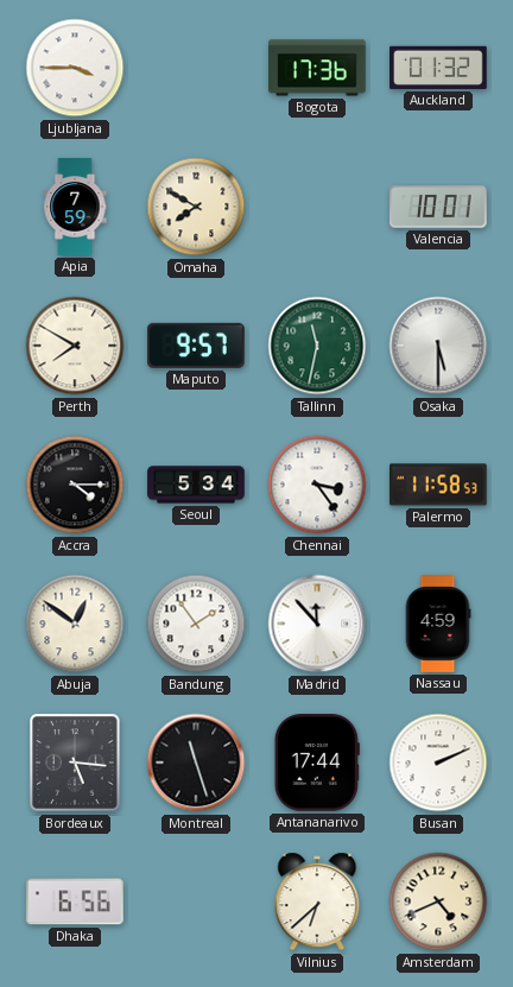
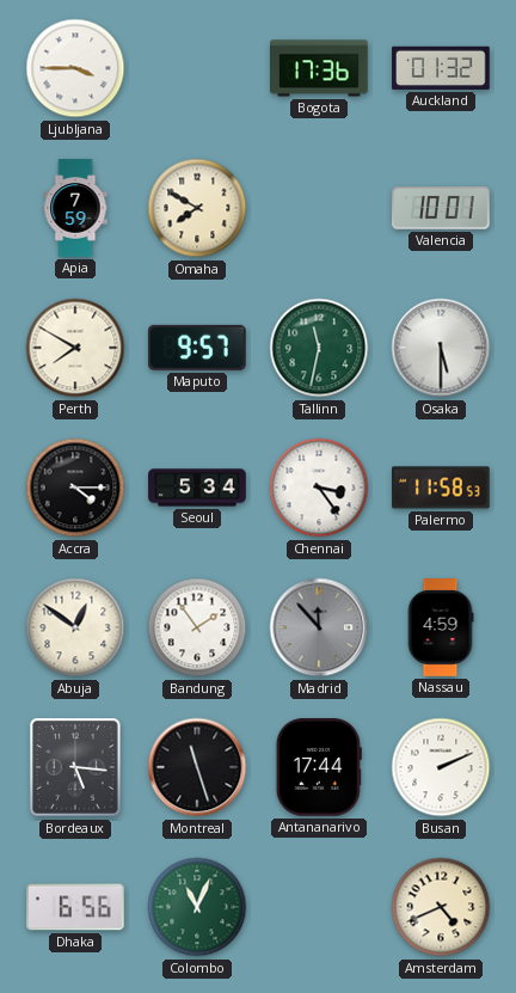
Madrid dial: white -> grey (319, 627)
Colombo: none -> 11:04 (197, 907)
Vilnius: 6:38 -> none (317, 901)
